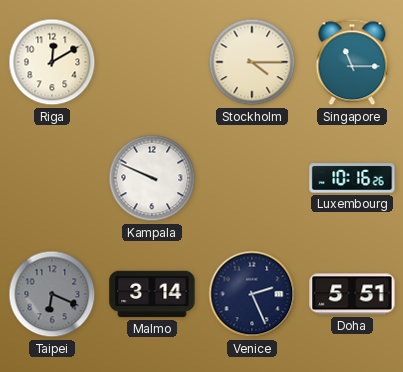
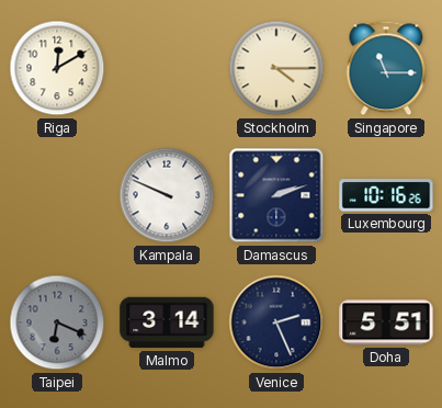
Damascus: none -> 2:12 (276, 195)
